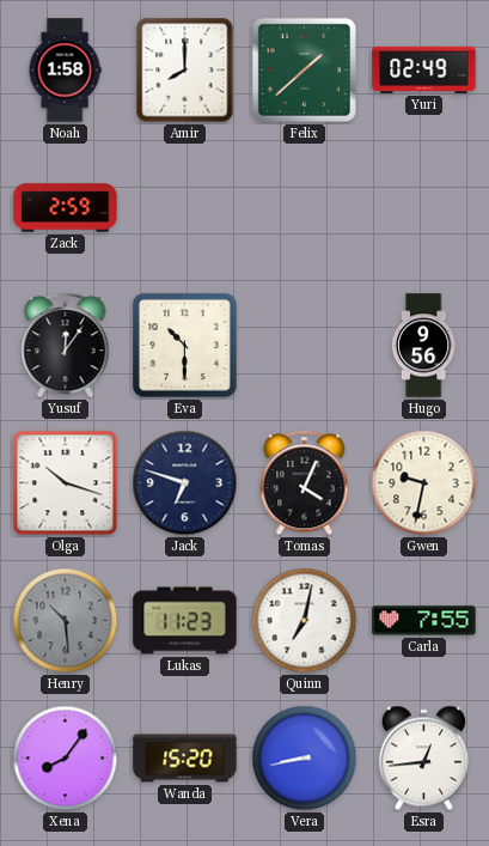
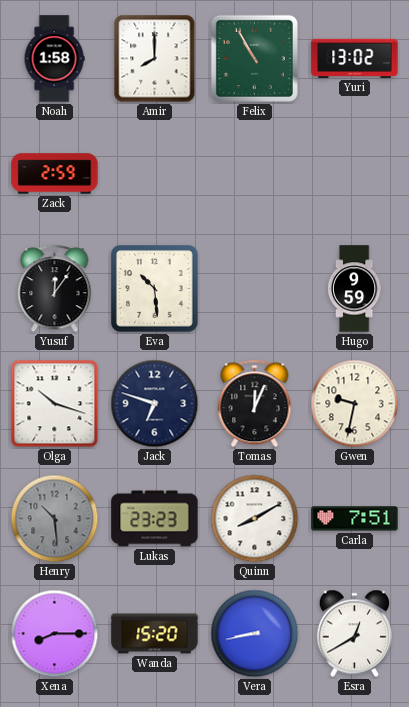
Felix: 1:38 -> 10:55 (254, 58)
Yuri: 02:49 -> 13:02 (355, 58)
Eva: 10:30 -> 10:29 (155, 289)
Hugo: 9:56 -> 9:59 (354, 289)
Tomas: 4:04 -> 12:04 (255, 404)
Lukas: 11:23 -> 23:23 (155, 519)
Quinn: 7:02 -> 8:10 (255, 519)
Carla: 7:55 -> 7:51 (355, 519)
Xena: 8:06 -> 8:15 (55, 634)
Esra: 12:44 -> 12:40 (354, 634)
